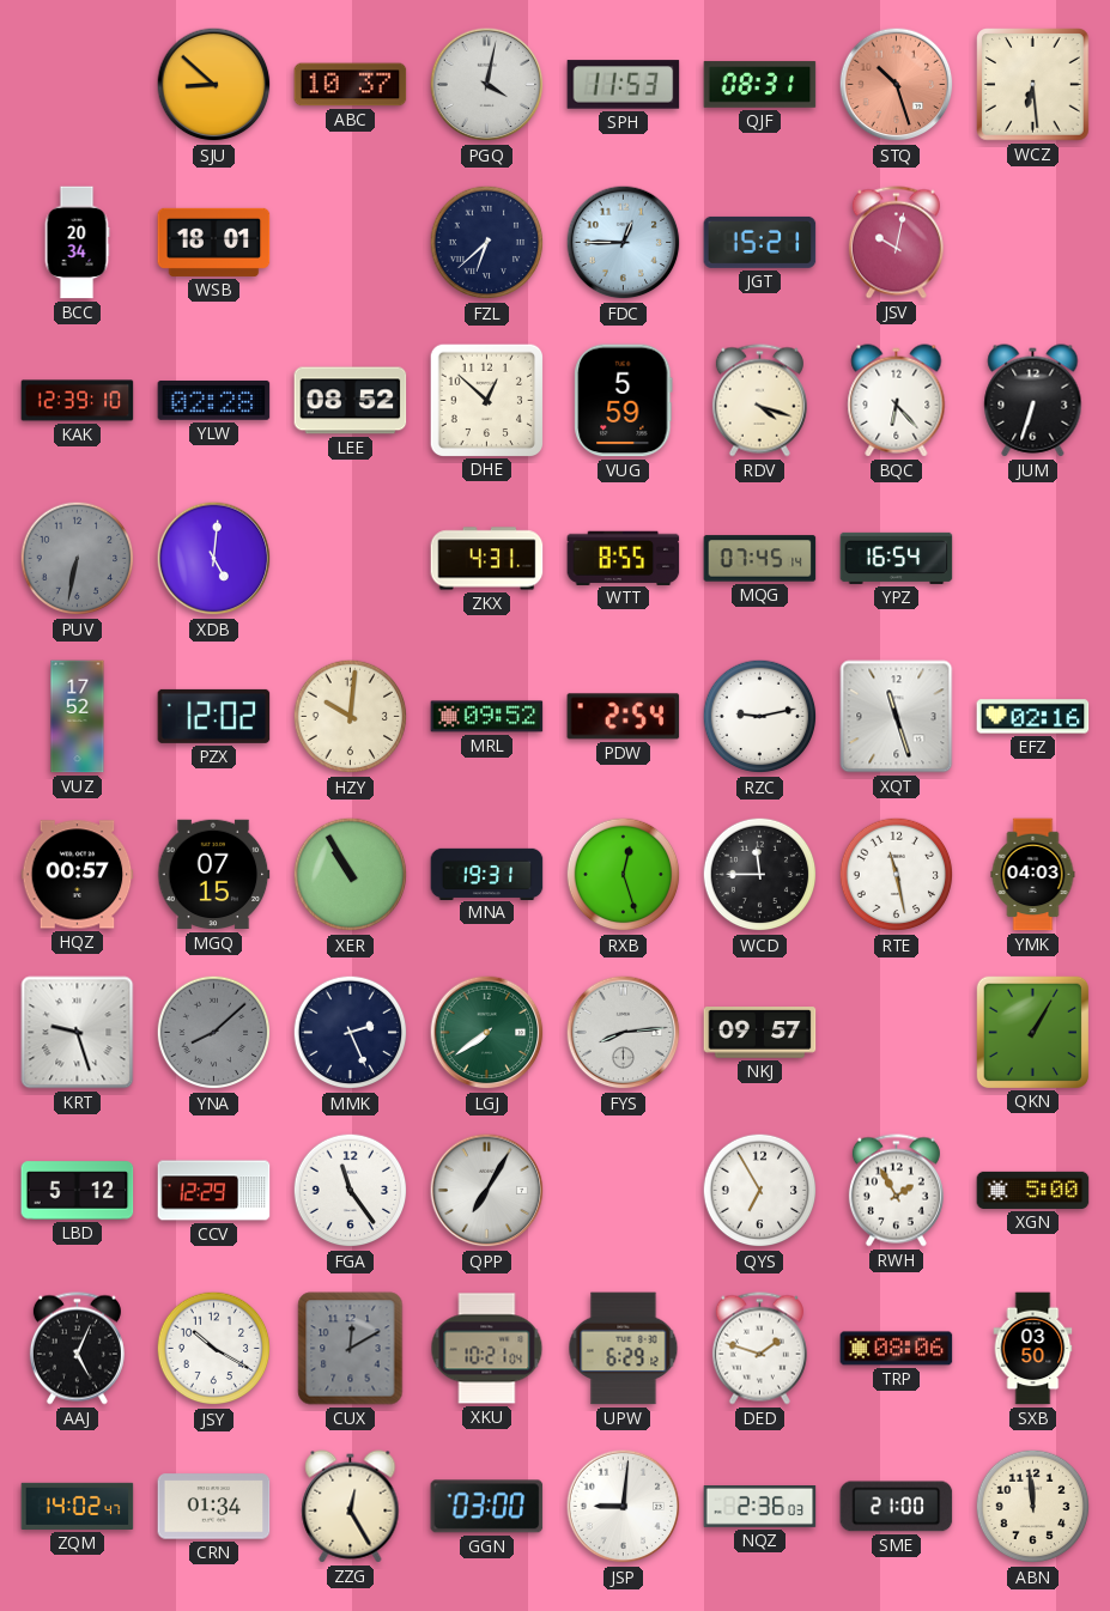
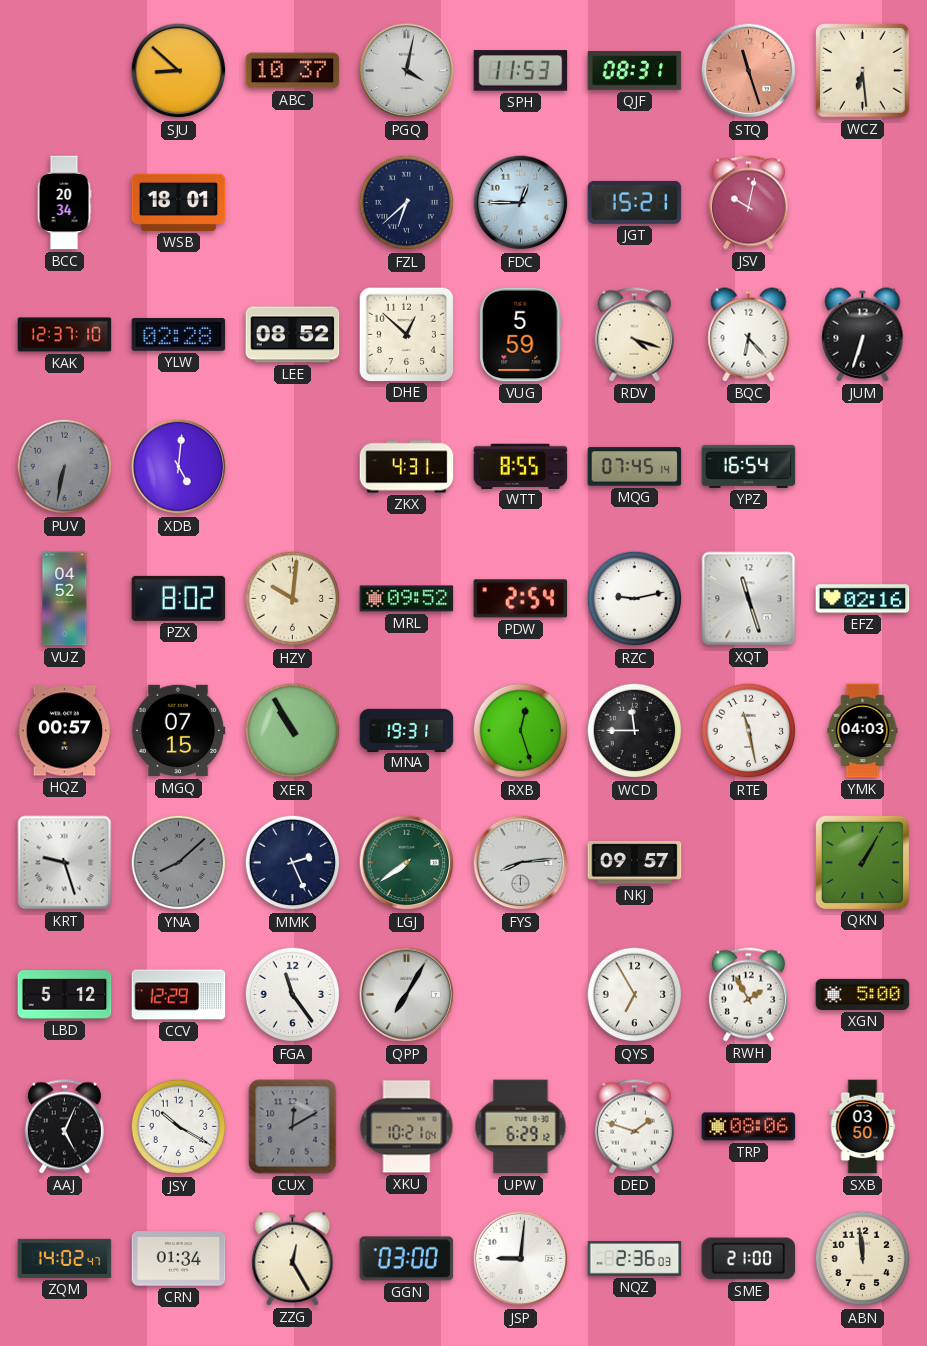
STQ: 10:27 -> 11:27 (749, 71)
KAK: 12:39 -> 12:37 (65, 335)
VUZ: 17:52 -> 04:52 (65, 599)
PZX: 12:02 -> 8:02 (179, 598)
